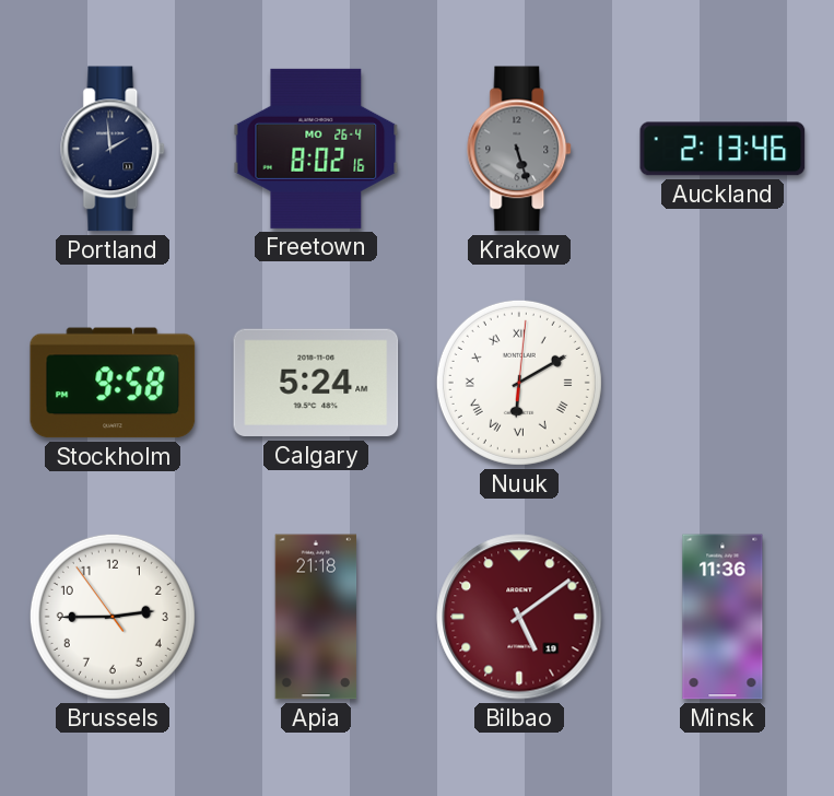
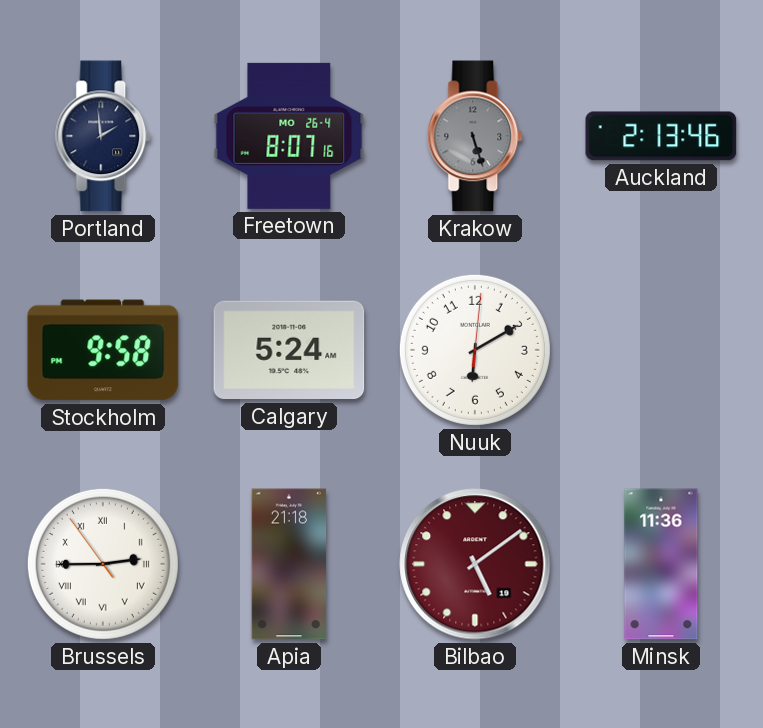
Freetown: 8:02 -> 8:07 (289, 136)
Nuuk numerals: Roman -> Arabic (475, 350)
Brussels numerals: Arabic -> Roman (103, 564)
